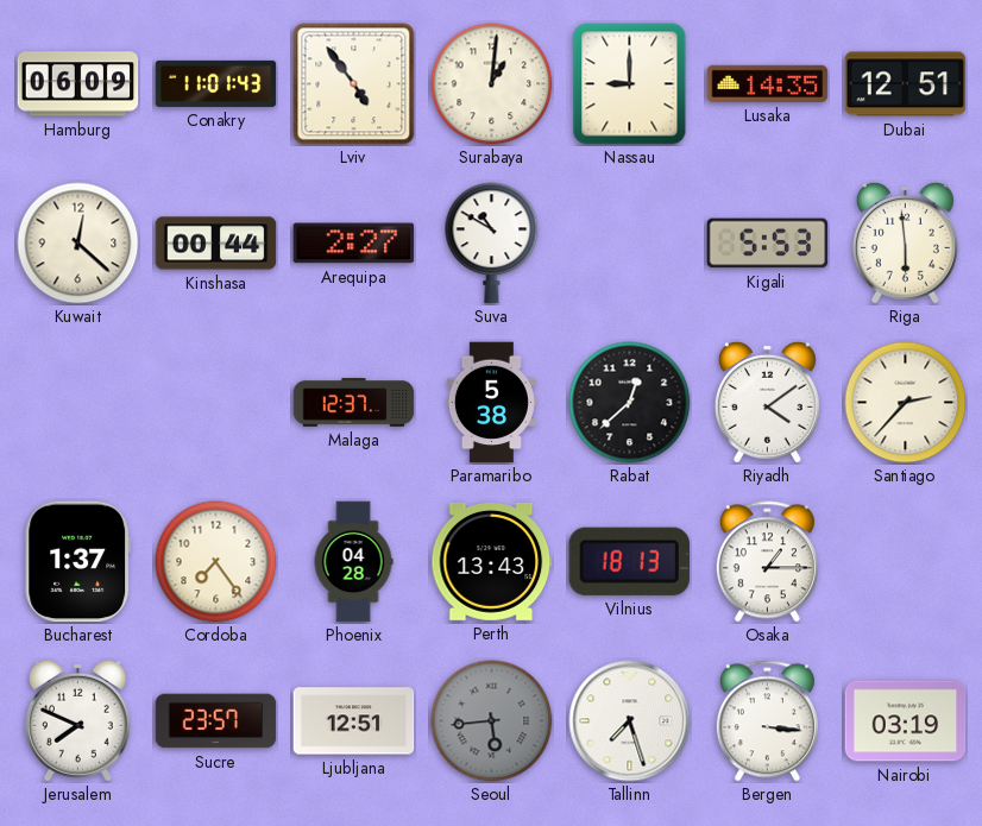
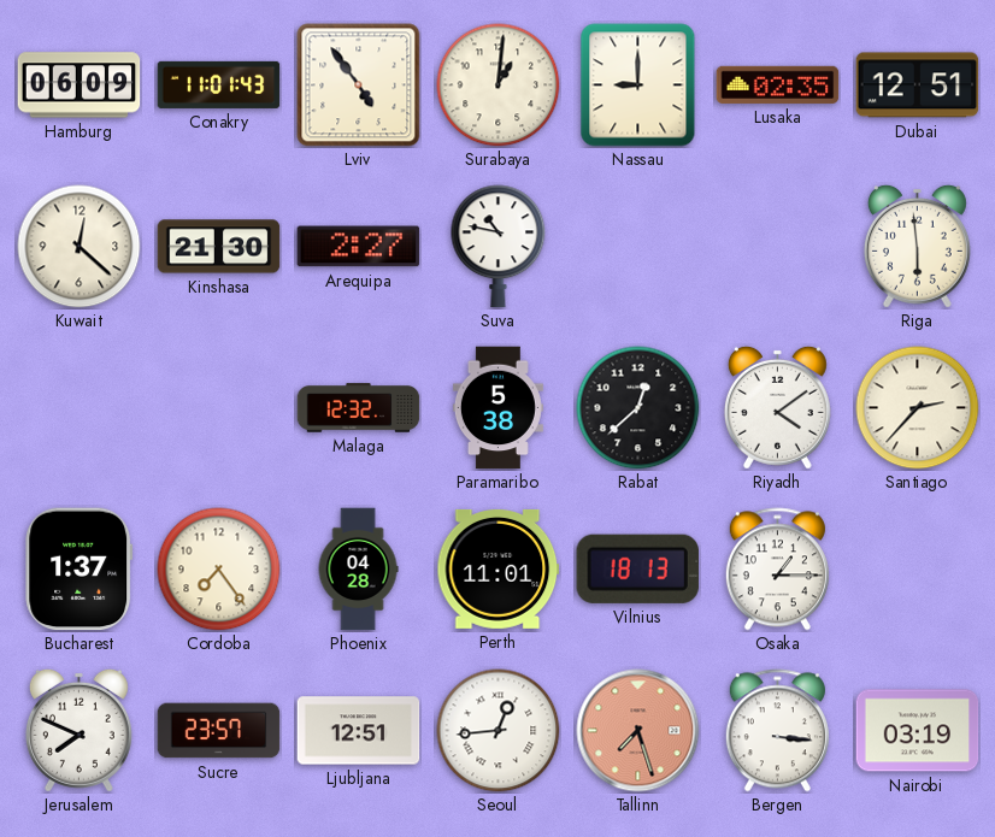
Lusaka: 14:35 -> 02:35 (778, 84)
Kinshasa: 00:44 -> 21:30 (219, 247)
Suva: 10:50 -> 10:47 (499, 247)
Kigali: 5:53 -> none (768, 244)
Malaga: 12:37 -> 12:32 (359, 408)
Perth: 13:43 -> 11:01 (499, 568)
Seoul: 5:44 -> 12:44 (499, 731)
Seoul dial: grey -> white (499, 731)
Tallinn dial: white -> salmon (638, 731)
